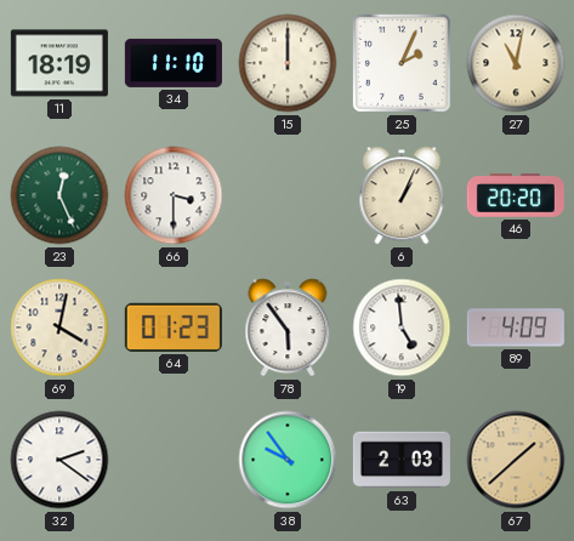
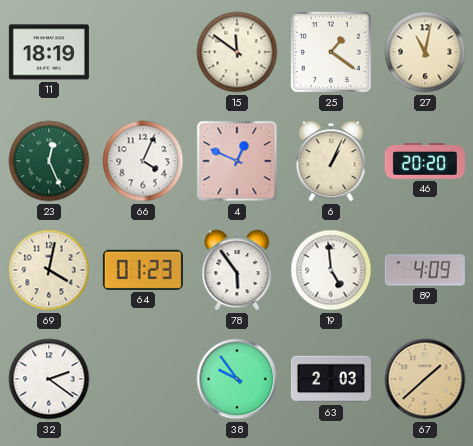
34: 11:10 -> none (174, 63)
15: 12:00 -> 11:51 (237, 52)
25: 2:04 -> 1:21 (331, 52)
66: 3:30 -> 4:04 (143, 161)
4: none -> 12:49 (237, 161)
